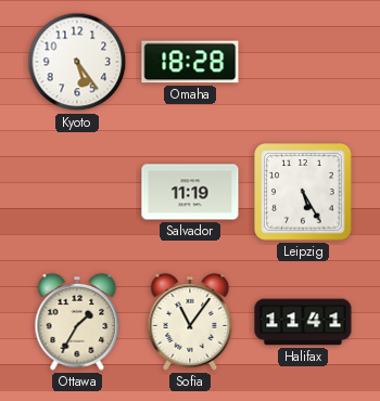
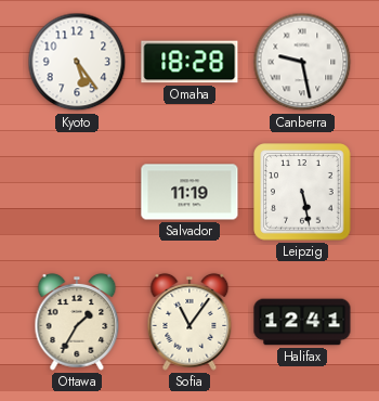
Canberra: none -> 9:28 (302, 62)
Leipzig: 5:25 -> 5:28 (302, 192)
Halifax: 11:41 -> 12:41 (302, 322)
